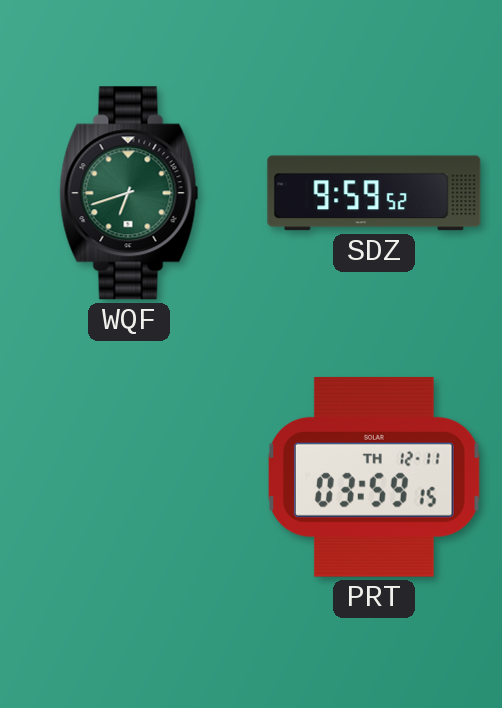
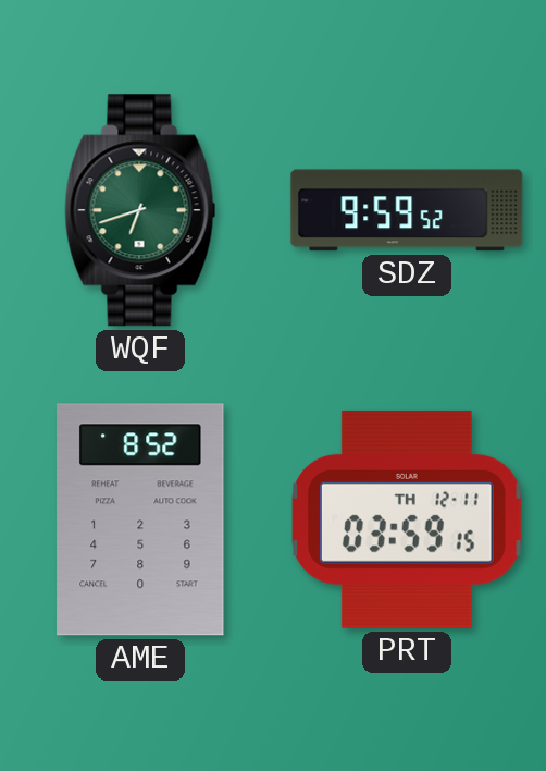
AME: none -> 8:52 (140, 519)
